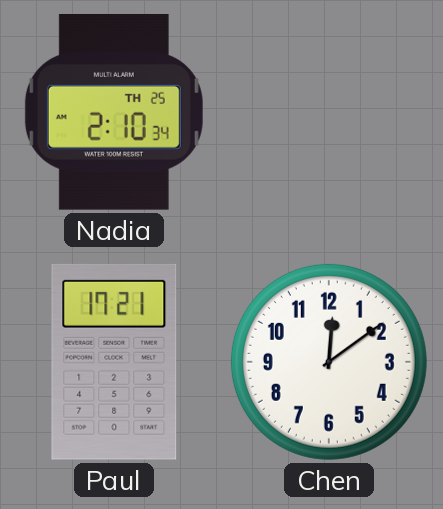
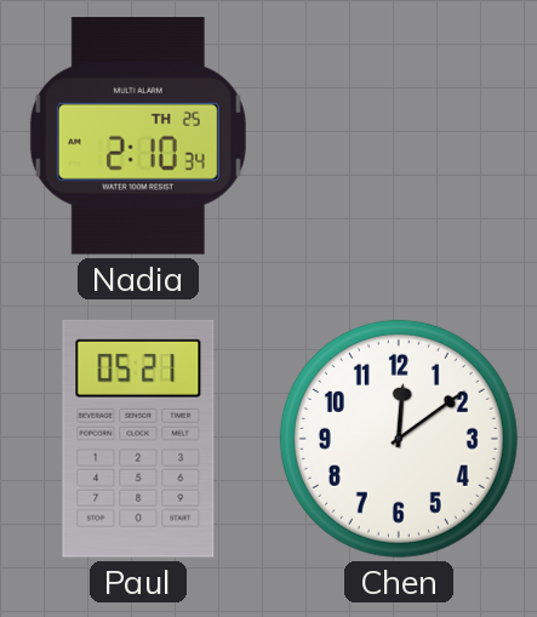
Paul: 17:21 -> 05:21 (138, 439)
